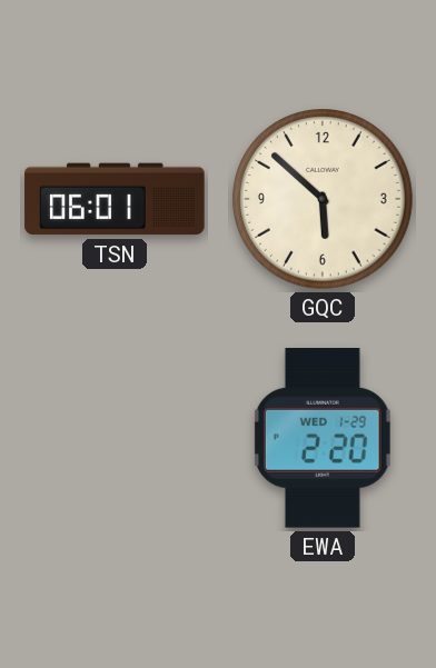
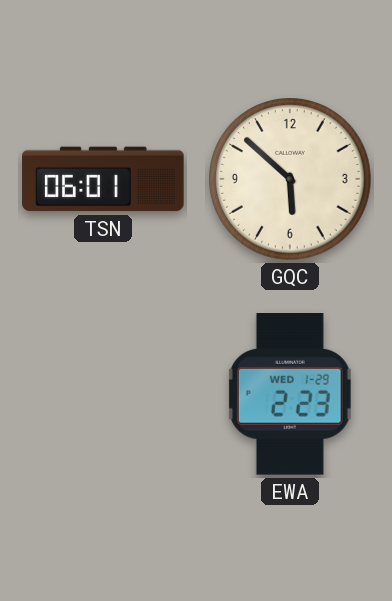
EWA: 2:20 -> 2:23 (290, 395)
